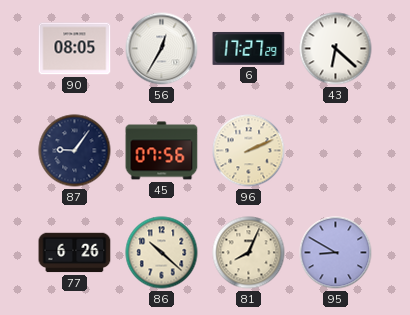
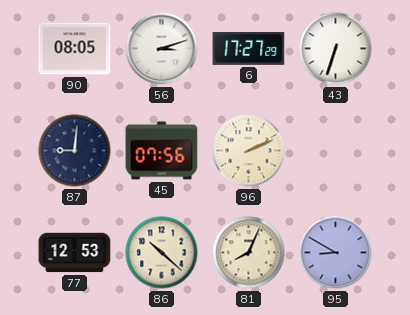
56: 12:35 -> 3:12 (162, 49)
43: 6:22 -> 6:33 (336, 49)
87: 9:06 -> 9:01 (75, 151)
77: 6:26 -> 12:53 (75, 253)
